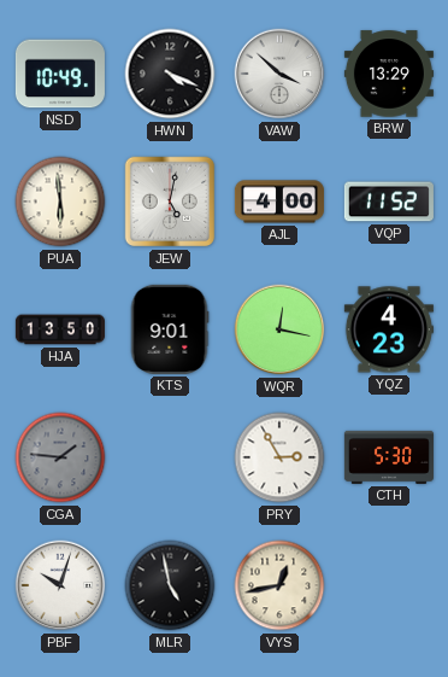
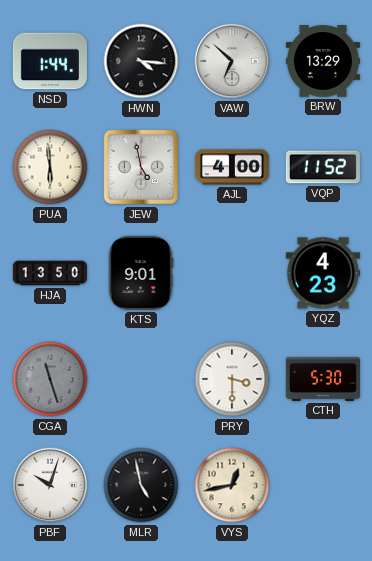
NSD: 10:49 -> 1:44 (50, 61)
HWN: 4:19 -> 4:16 (141, 61)
VAW: 3:52 -> 6:52 (232, 61)
JEW: 5:02 -> 4:58 (141, 167)
WQR: 12:17 -> none (279, 329)
CGA: 1:46 -> 11:27 (50, 379)
PRY: 2:55 -> 3:30 (232, 379)
